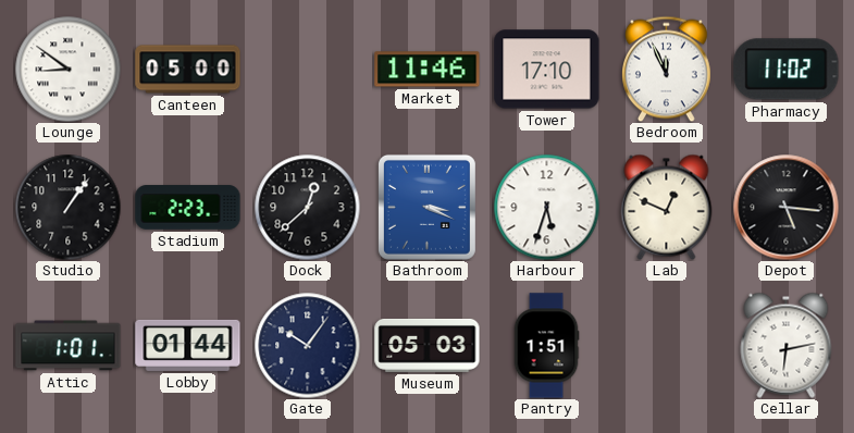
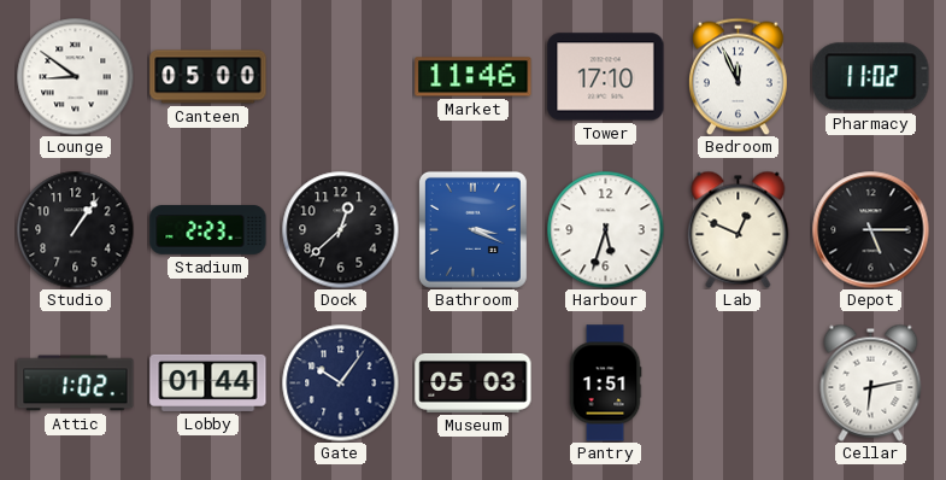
Depot: 5:16 -> 5:15 (871, 230)
Attic: 1:01 -> 1:02 (76, 384)
